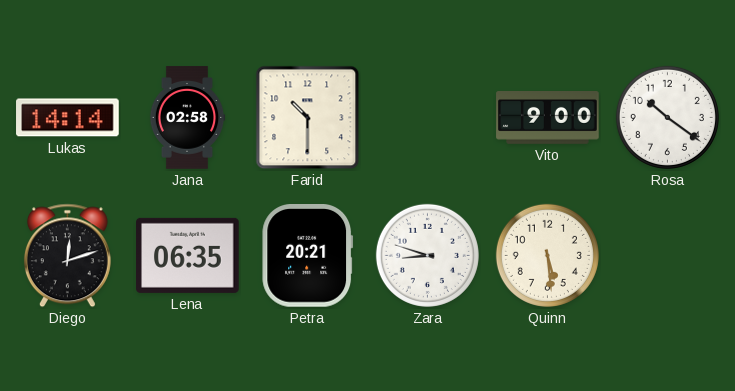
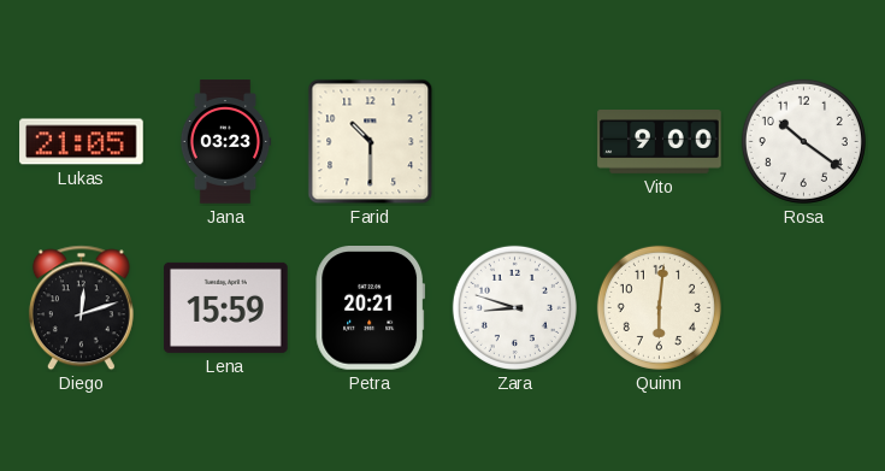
Lukas: 14:14 -> 21:05 (82, 142)
Jana: 02:58 -> 03:23 (225, 142)
Lena: 06:35 -> 15:59 (226, 307)
Quinn: 5:29 -> 6:01 (659, 307)
